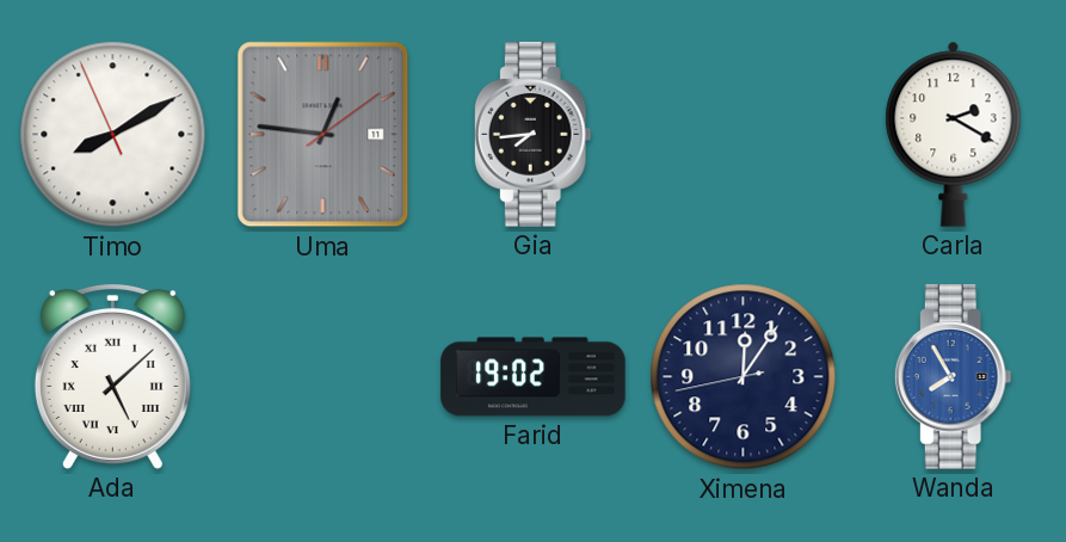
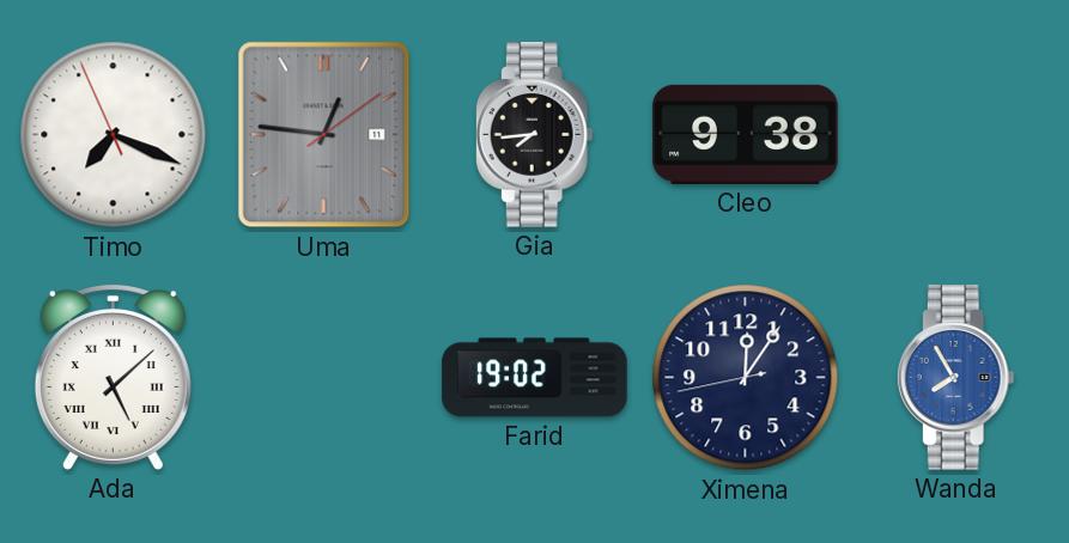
Timo: 8:09 -> 7:18 (114, 135)
Cleo: none -> 9:38 (746, 134)
Carla: 2:20 -> none (954, 134)
